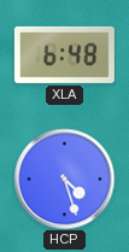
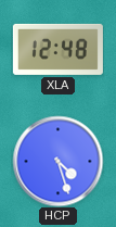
XLA: 6:48 -> 12:48 (57, 49)
